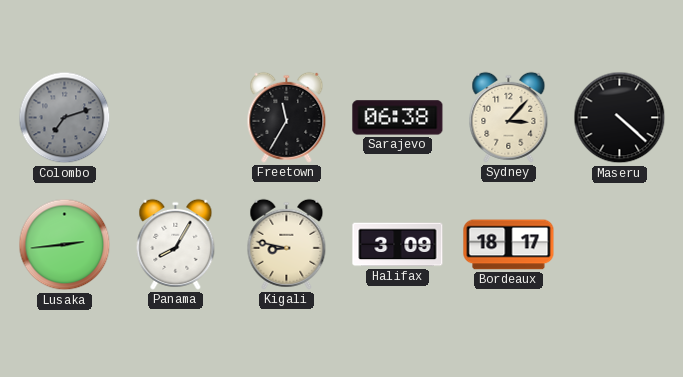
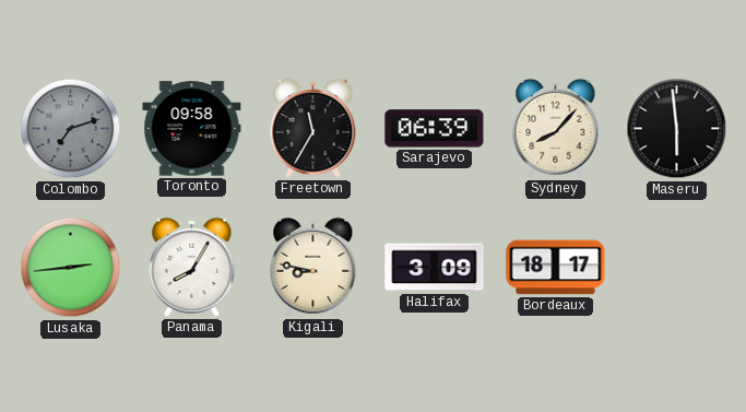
Toronto: none -> 09:58 (192, 129)
Sarajevo: 06:38 -> 06:39 (435, 129)
Sydney: 3:07 -> 8:07 (556, 128)
Maseru: 4:22 -> 5:59 (677, 129)
